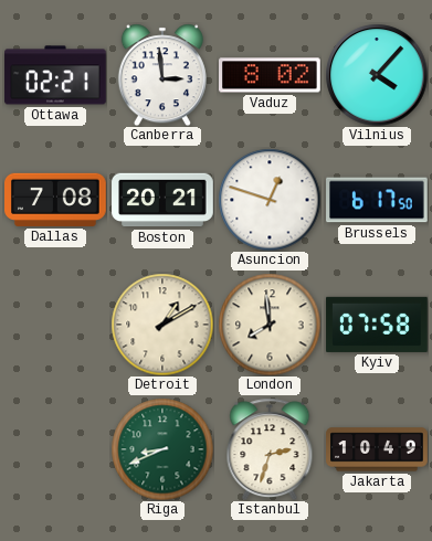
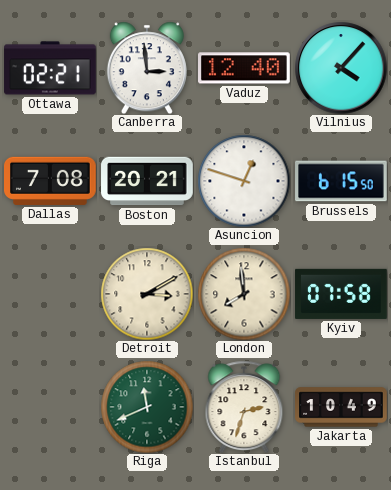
Vaduz: 8:02 -> 12:40 (245, 68)
Brussels: 6:17 -> 6:15 (341, 181)
Detroit: 1:10 -> 3:10 (147, 294)
Riga: 8:41 -> 11:41 (147, 407)
